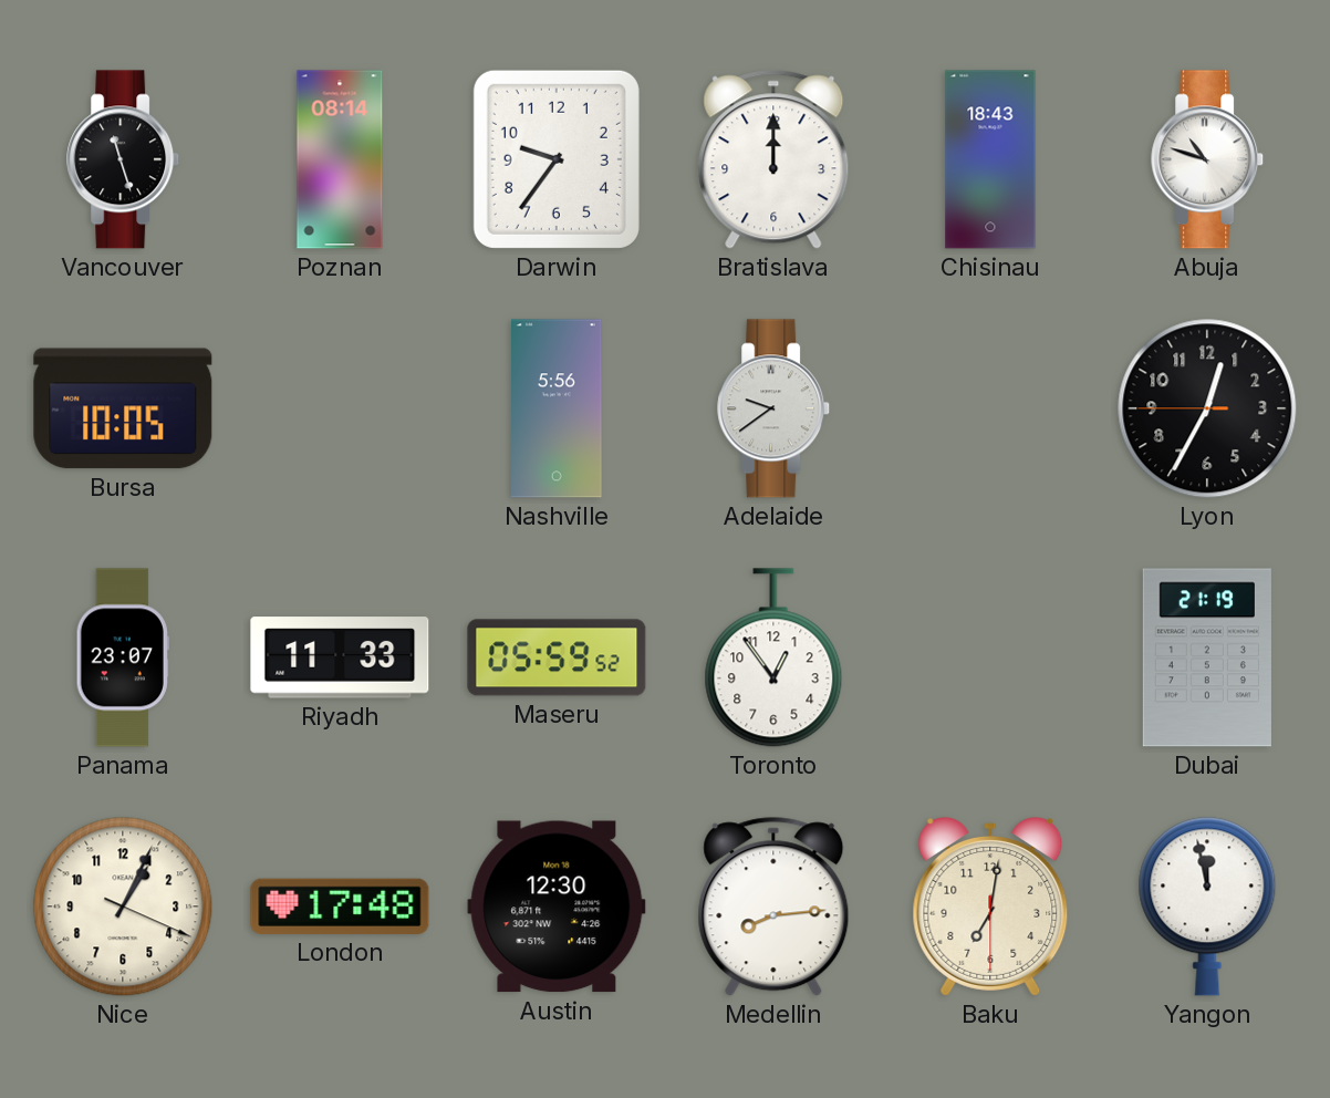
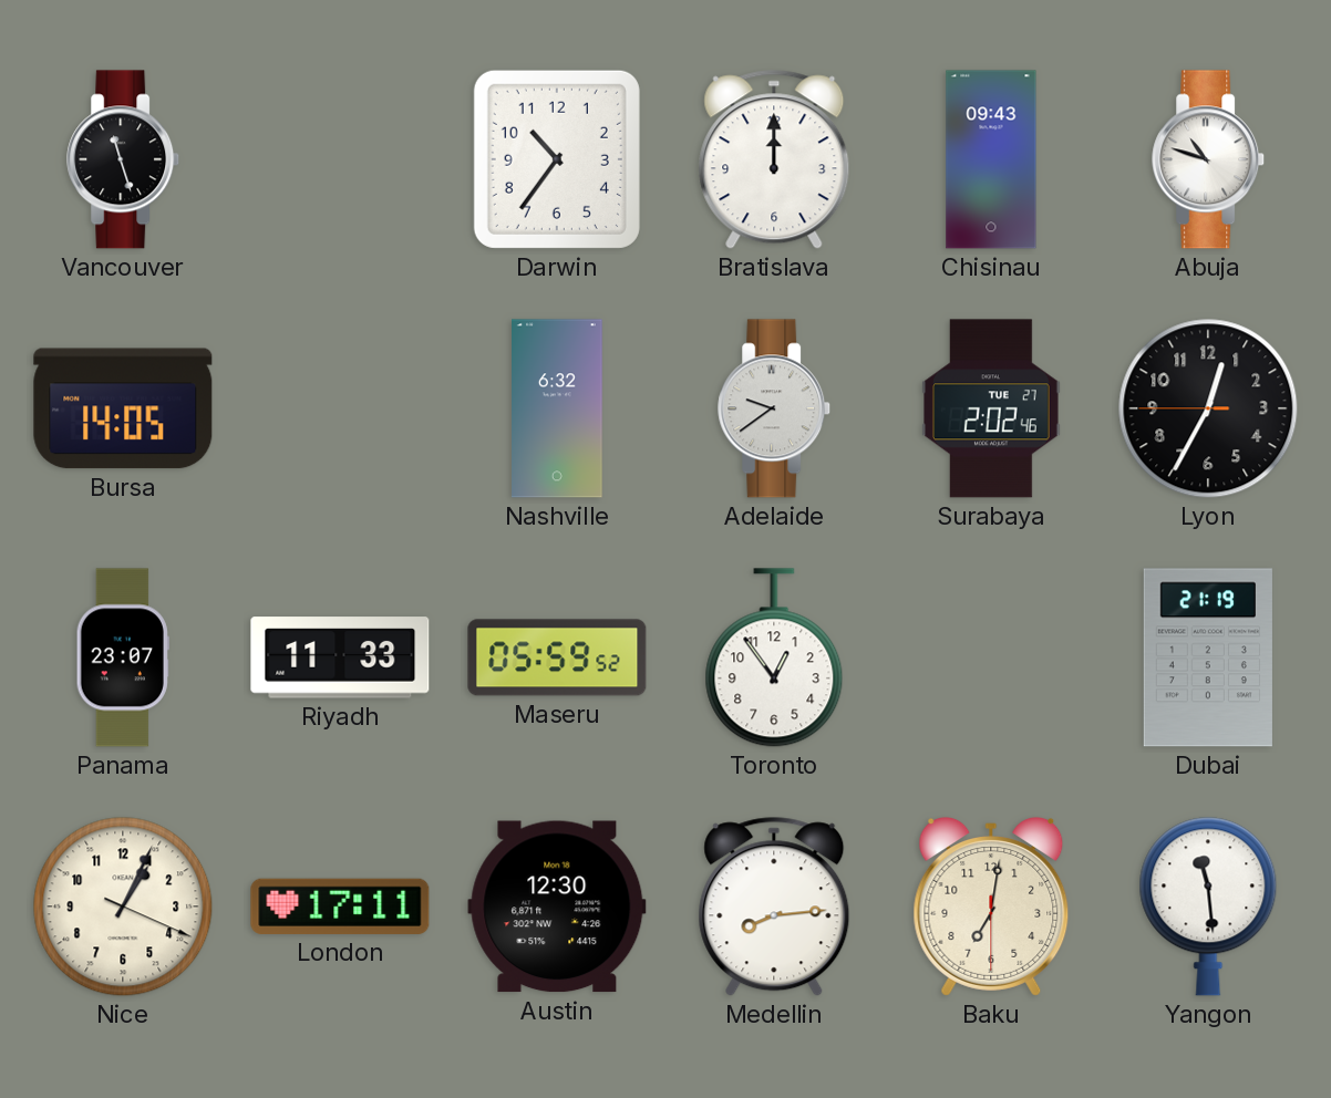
Poznan: 08:14 -> none (340, 159)
Darwin: 9:36 -> 10:36 (557, 159)
Chisinau: 18:43 -> 09:43 (991, 159)
Bursa: 10:05 -> 14:05 (123, 408)
Nashville: 5:56 -> 6:32 (557, 408)
Surabaya: none -> 2:02 (991, 408)
London: 17:48 -> 17:11 (340, 907)
Yangon: 11:58 -> 11:29 (1208, 907)
